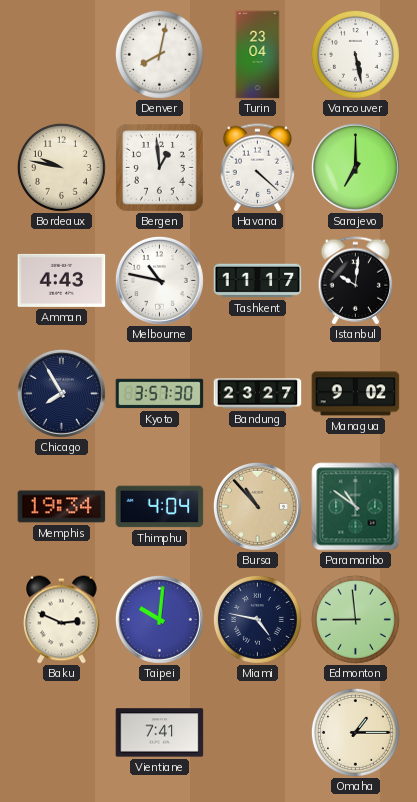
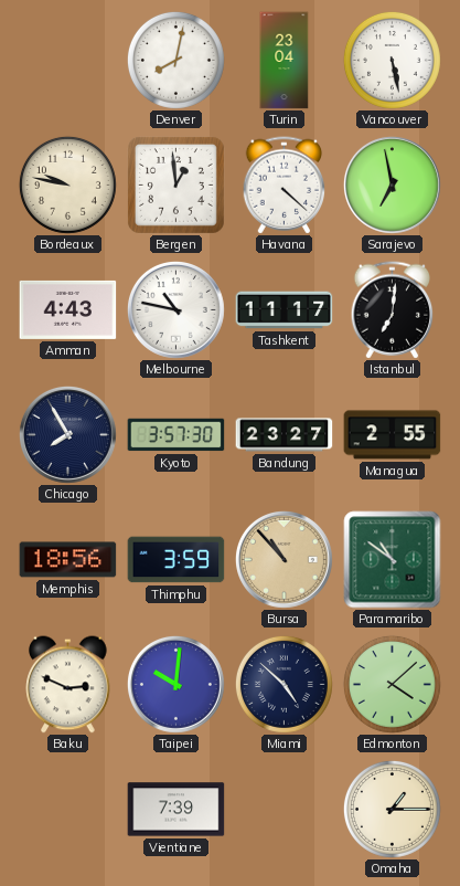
Sarajevo: 7:00 -> 6:58 (392, 184)
Istanbul: 10:01 -> 7:01 (393, 310)
Managua: 9:02 -> 2:55 (393, 435)
Memphis: 19:34 -> 18:56 (68, 560)
Thimphu: 4:04 -> 3:59 (176, 560)
Miami: 4:47 -> 4:52 (284, 684)
Edmonton: 8:59 -> 4:08 (392, 684)
Vientiane: 7:41 -> 7:39 (176, 810)
